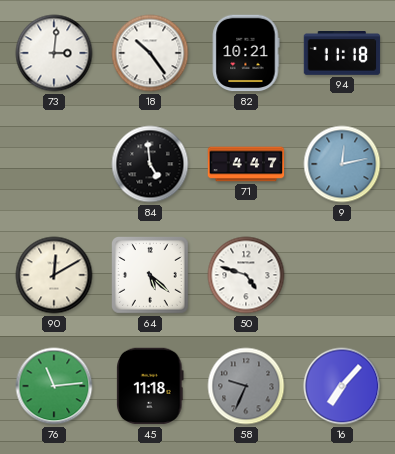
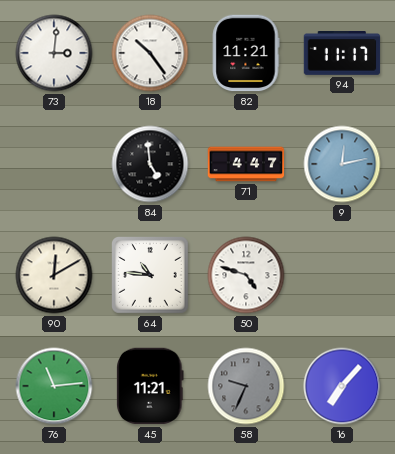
82: 10:21 -> 11:21 (246, 53)
94: 11:18 -> 11:17 (342, 54)
64: 5:22 -> 10:46 (151, 276)
45: 11:18 -> 11:21 (150, 386)
